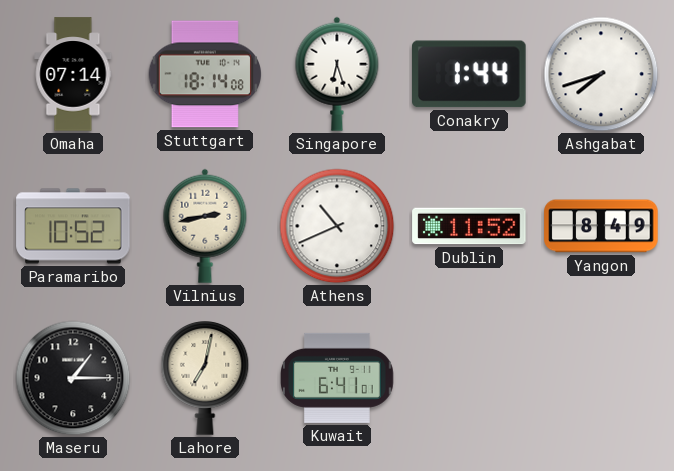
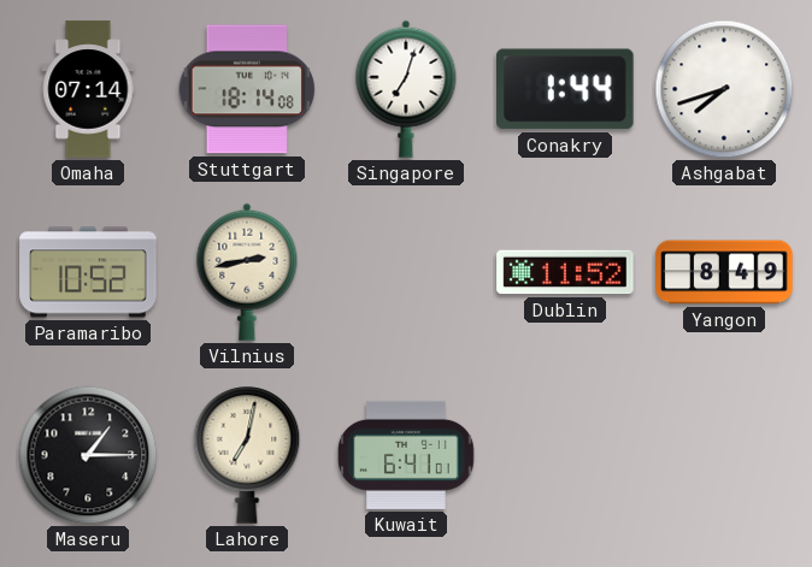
Singapore: 6:27 -> 7:03 (406, 89)
Athens: 10:41 -> none (337, 226)
